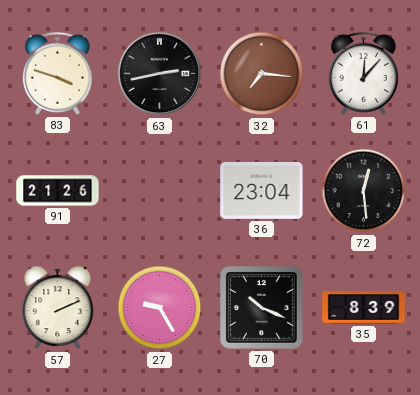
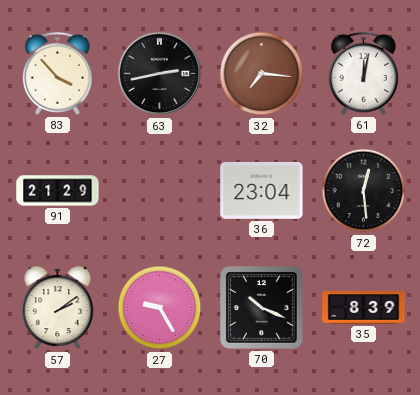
83: 3:48 -> 3:53 (57, 73)
61: 12:07 -> 12:02 (363, 73)
91: 21:26 -> 21:29 (58, 191)
57: 2:11 -> 2:09 (58, 308)
